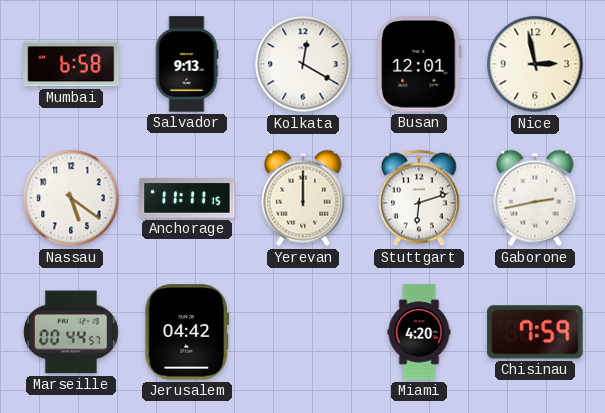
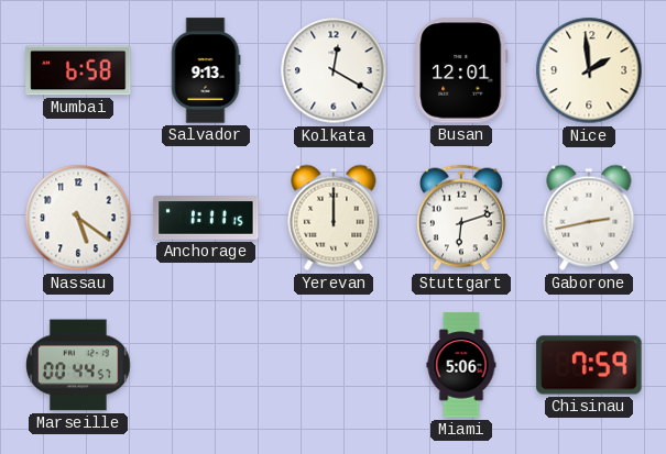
Nice: 2:58 -> 1:59 (589, 70)
Anchorage: 11:11 -> 1:11 (206, 219)
Jerusalem: 04:42 -> none (187, 332)
Miami: 4:20 -> 5:06 (461, 365)
